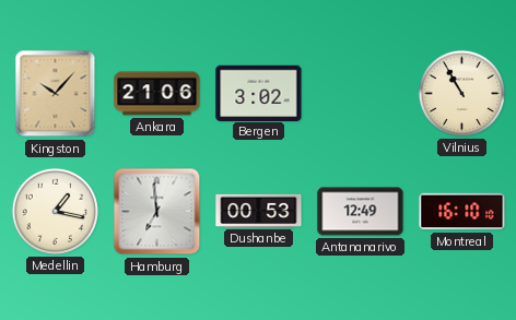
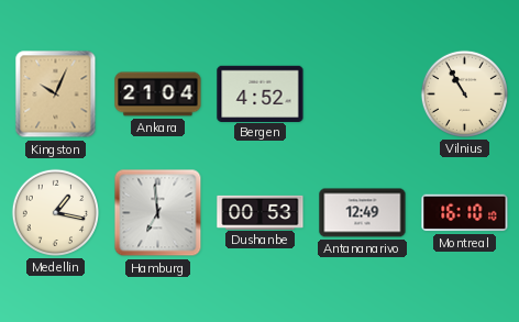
Kingston: 10:07 -> 10:04 (56, 95)
Ankara: 21:06 -> 21:04 (158, 95)
Bergen: 3:02 -> 4:52 (261, 93)
